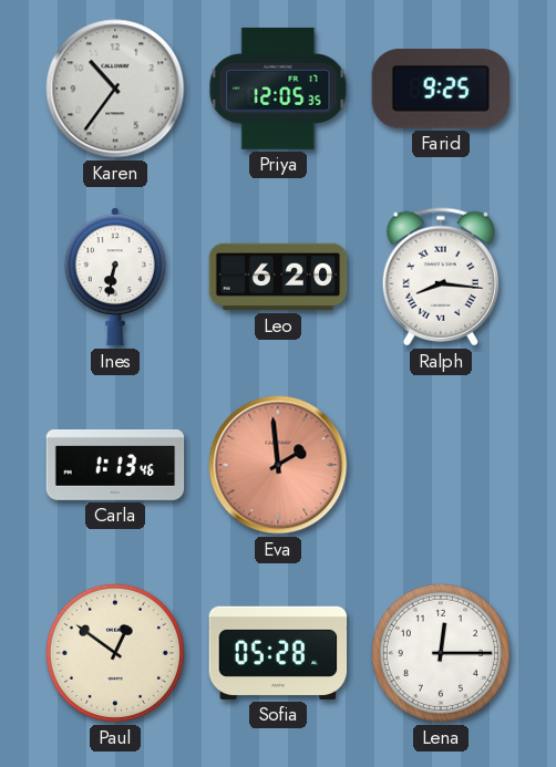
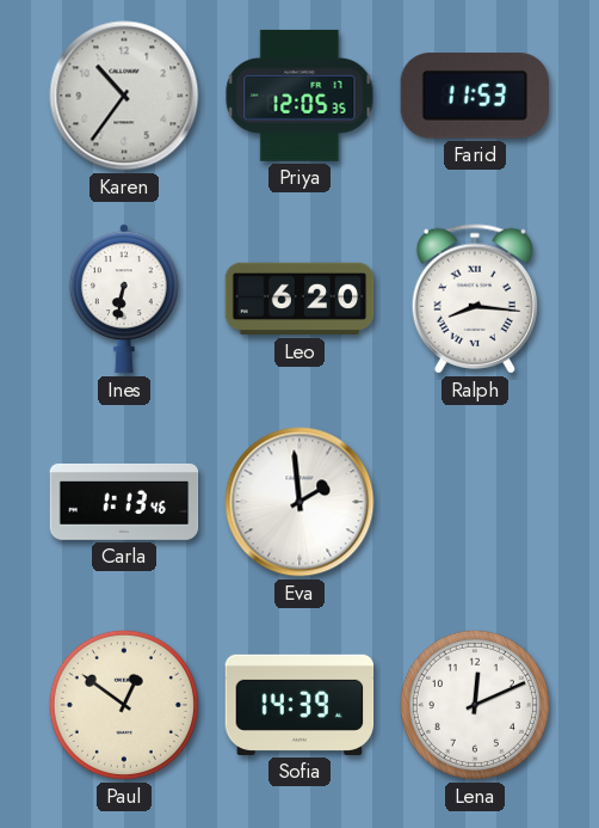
Farid: 9:25 -> 11:53 (475, 96)
Eva dial: salmon -> white (299, 502)
Sofia: 05:28 -> 14:39 (299, 705)
Lena: 12:15 -> 12:11 (475, 705)
